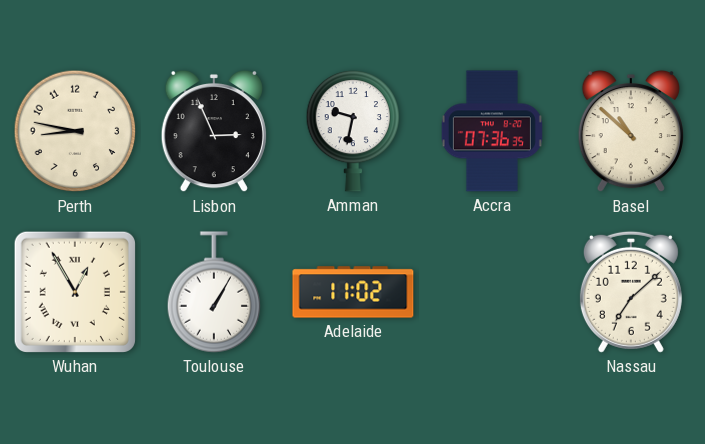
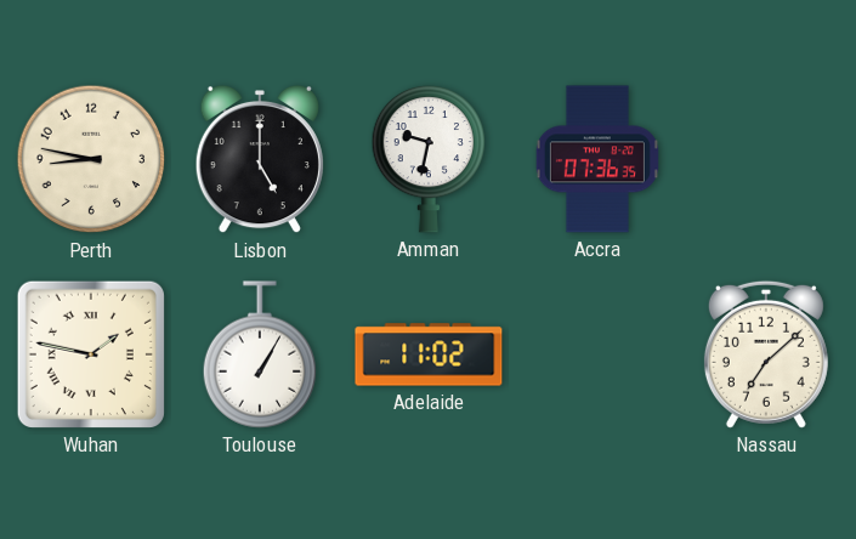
Lisbon: 2:56 -> 5:00 (260, 159)
Basel: 10:52 -> none (631, 131)
Wuhan: 12:55 -> 1:47 (91, 354)
